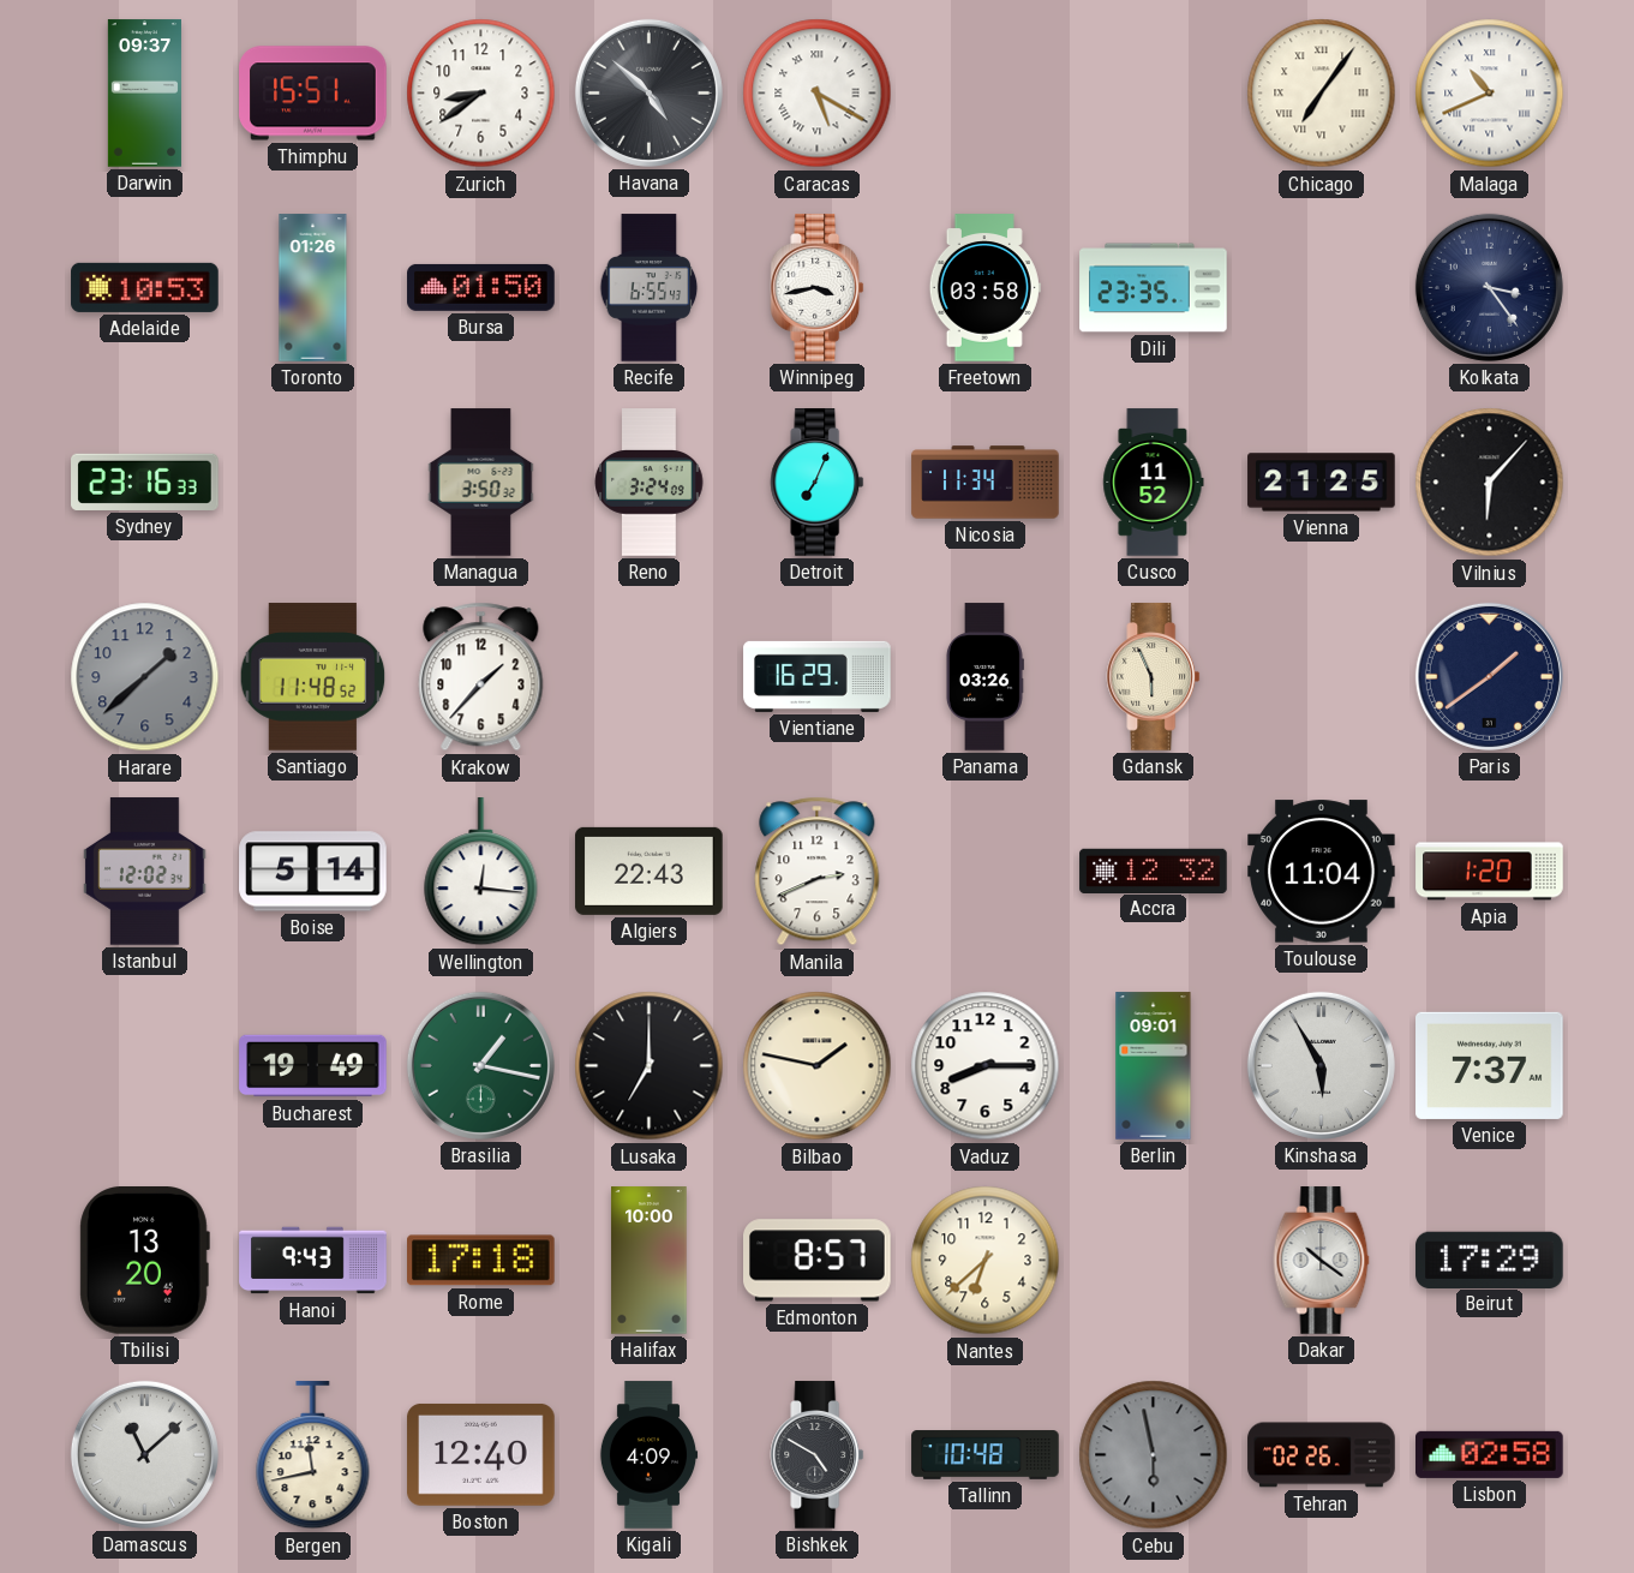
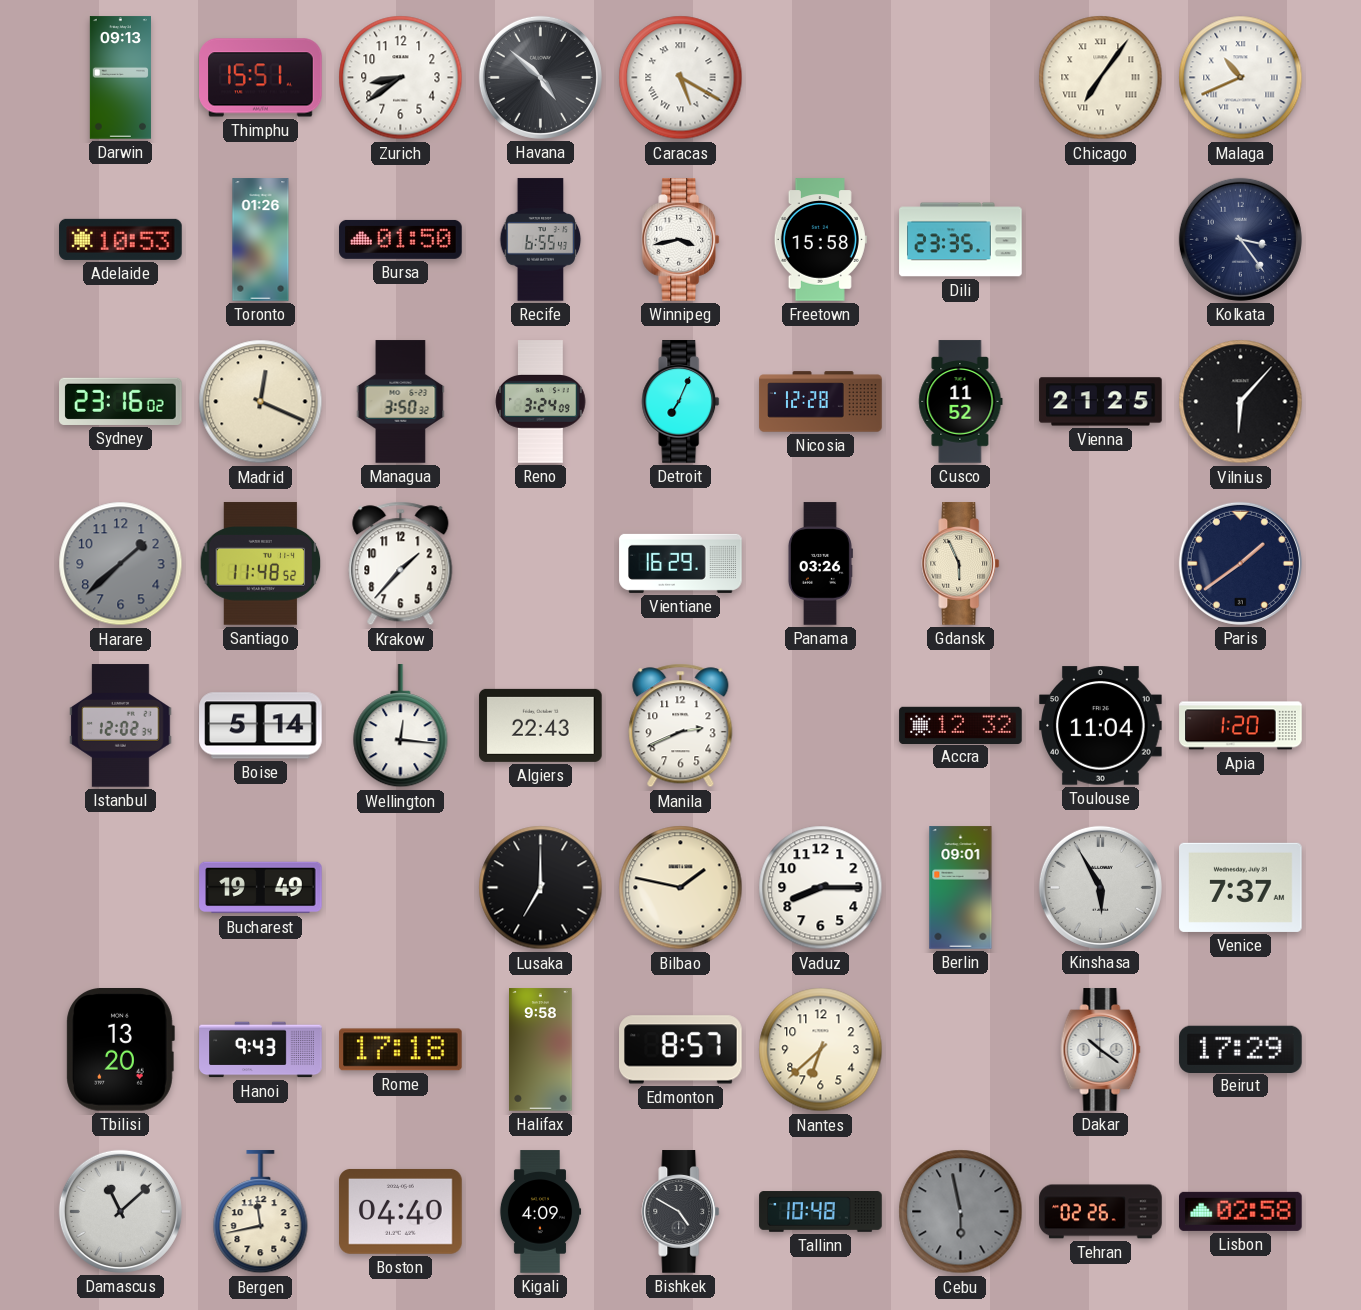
Darwin: 09:37 -> 09:13 (120, 78)
Freetown: 03:58 -> 15:58 (820, 240)
Sydney: 23:16:33 -> 23:16:02 (121, 401)
Madrid: none -> 12:19 (261, 402)
Nicosia: 11:34 -> 12:28 (821, 402)
Brasilia: 1:17 -> none (480, 1065)
Halifax: 10:00 -> 9:58 (541, 1050)
Boston: 12:40 -> 04:40 (401, 1211)
